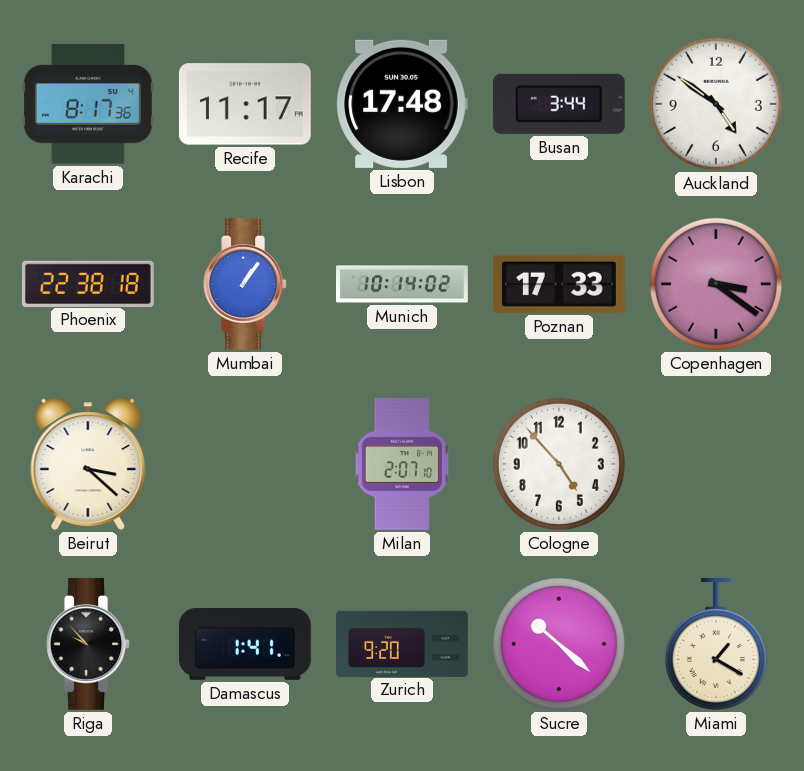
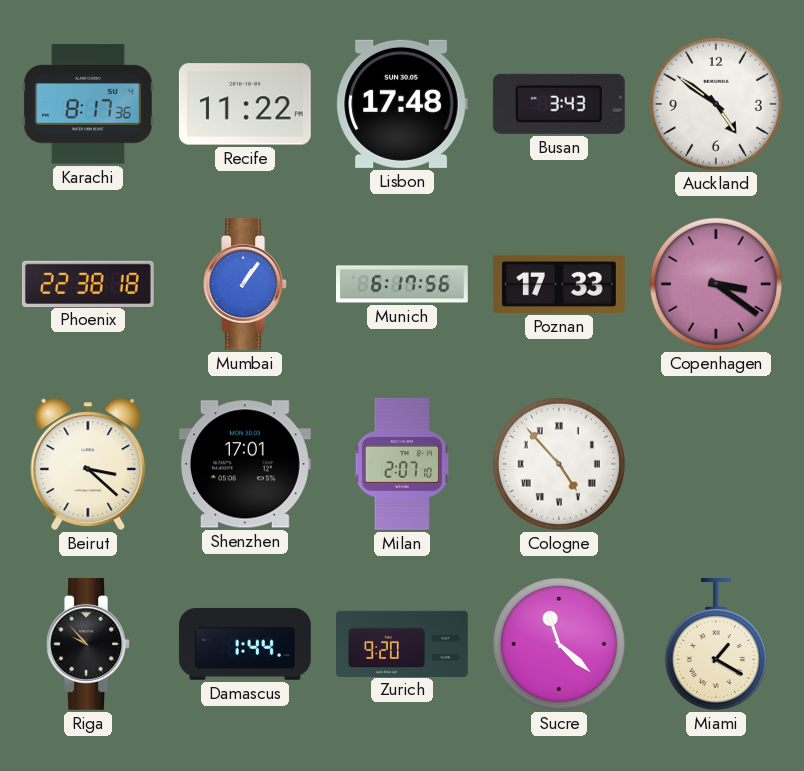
Recife: 11:17 -> 11:22 (245, 104)
Busan: 3:44 -> 3:43 (559, 104)
Munich: 10:14 -> 6:17 (403, 284)
Shenzhen: none -> 17:01 (245, 464)
Cologne numerals: Arabic -> Roman (559, 464)
Damascus: 1:41 -> 1:44 (245, 644)
Sucre: 10:22 -> 11:22 (559, 644)
